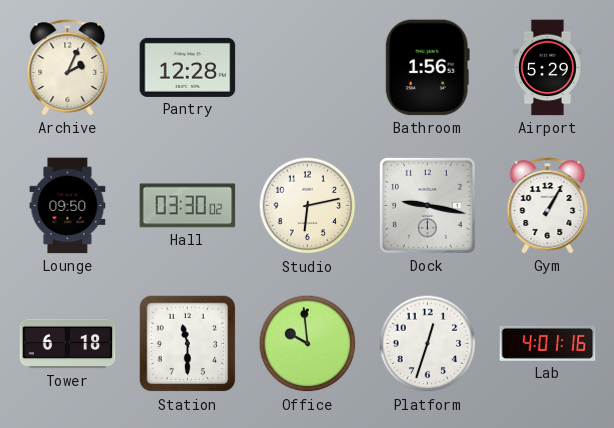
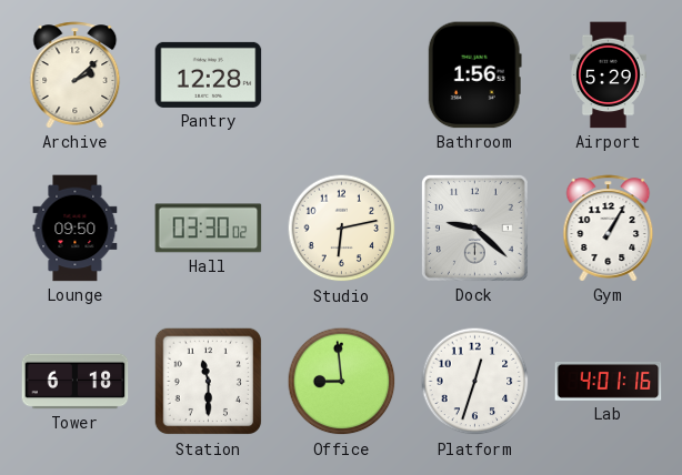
Archive: 2:04 -> 2:08 (76, 75)
Dock: 9:17 -> 9:22 (474, 228)
Office: 9:59 -> 8:59 (342, 382)
